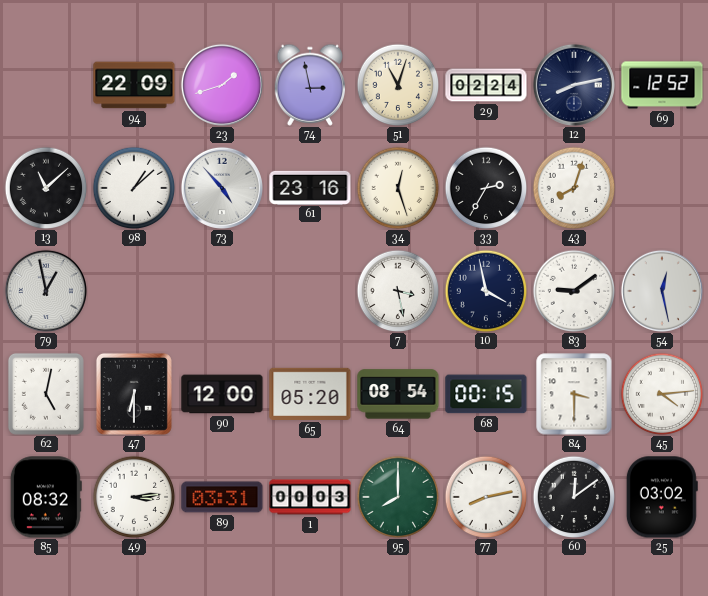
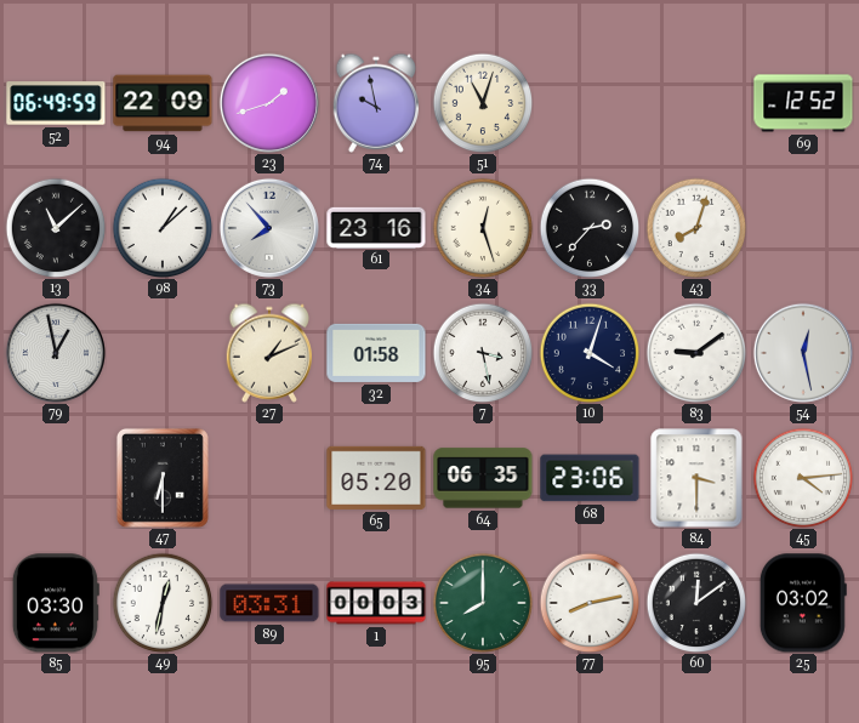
52: none -> 06:49 (56, 103)
74: 2:58 -> 9:58 (375, 103)
29: 02:24 -> none (486, 85)
12: 8:13 -> none (574, 85)
73: 4:53 -> 7:53 (269, 228)
33: 2:35 -> 2:37 (590, 228)
27: none -> 1:11 (268, 353)
32: none -> 01:58 (376, 353)
10: 3:58 -> 4:03 (590, 353)
62: 5:02 -> none (46, 394)
90: 12:00 -> none (222, 394)
64: 08:54 -> 06:35 (483, 478)
68: 00:15 -> 23:06 (590, 478)
85: 08:32 -> 03:30 (56, 603)
49: 3:14 -> 12:32 (163, 603)
